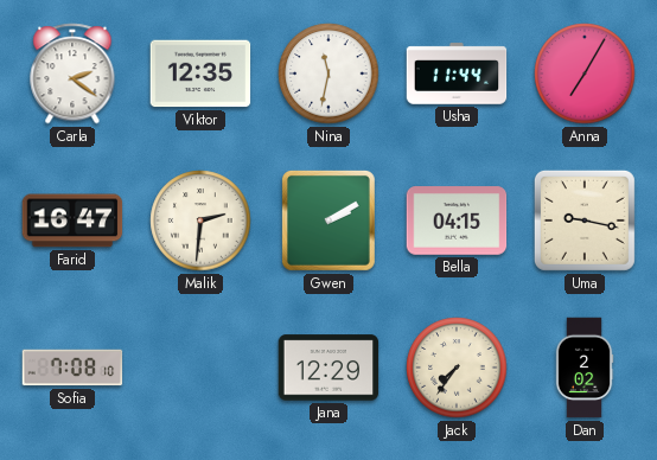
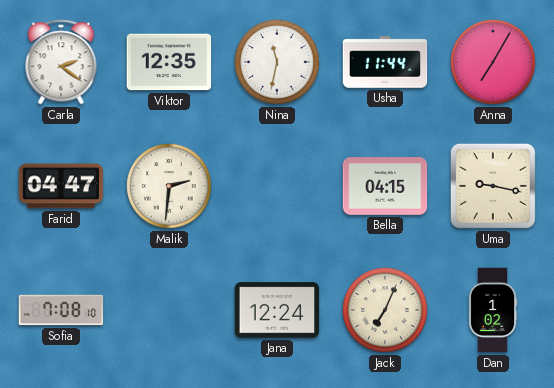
Farid: 16:47 -> 04:47 (61, 186)
Gwen: 2:10 -> none (328, 221)
Jana: 12:29 -> 12:24 (277, 310)
Jack: 7:36 -> 7:04 (385, 310)
Dan: 2:02 -> 1:02 (493, 310)
